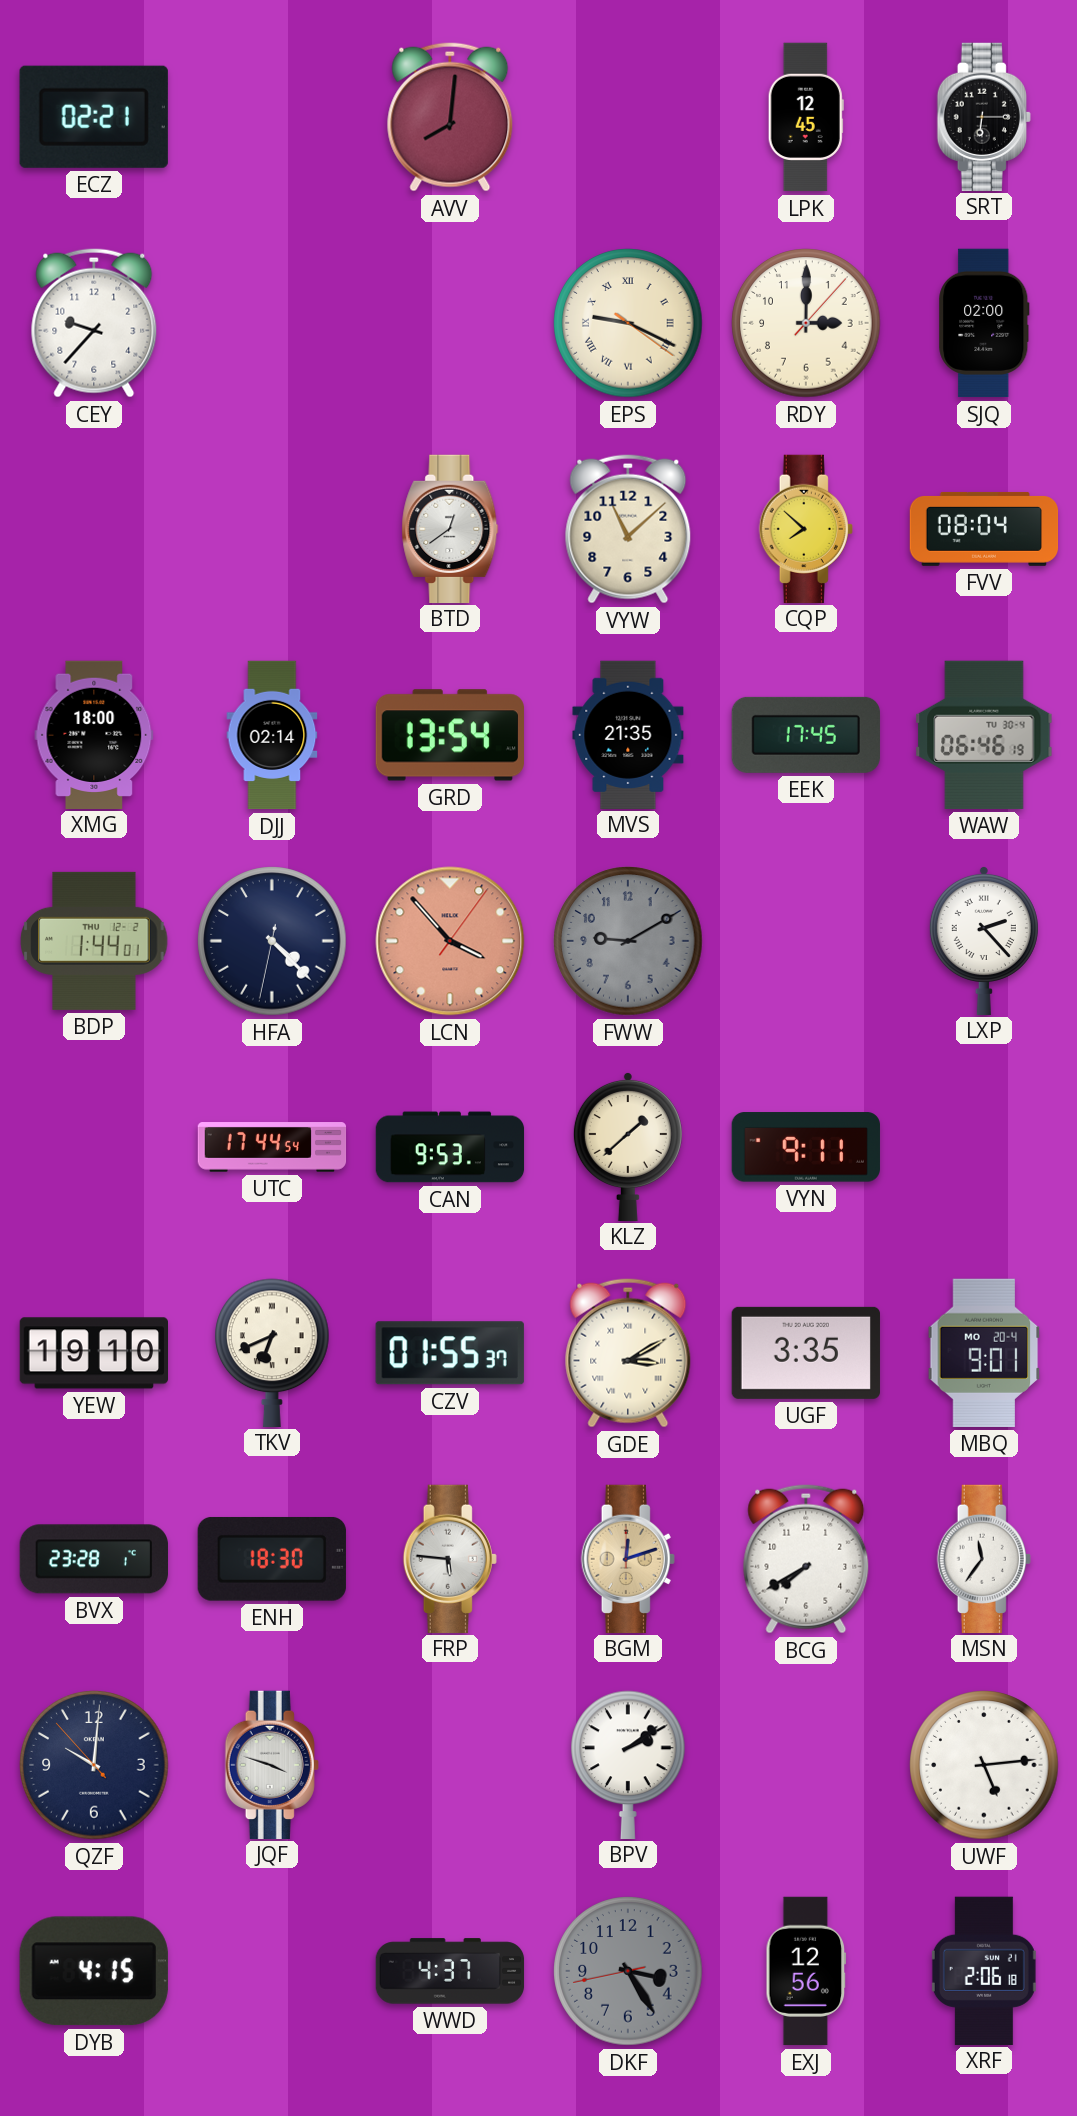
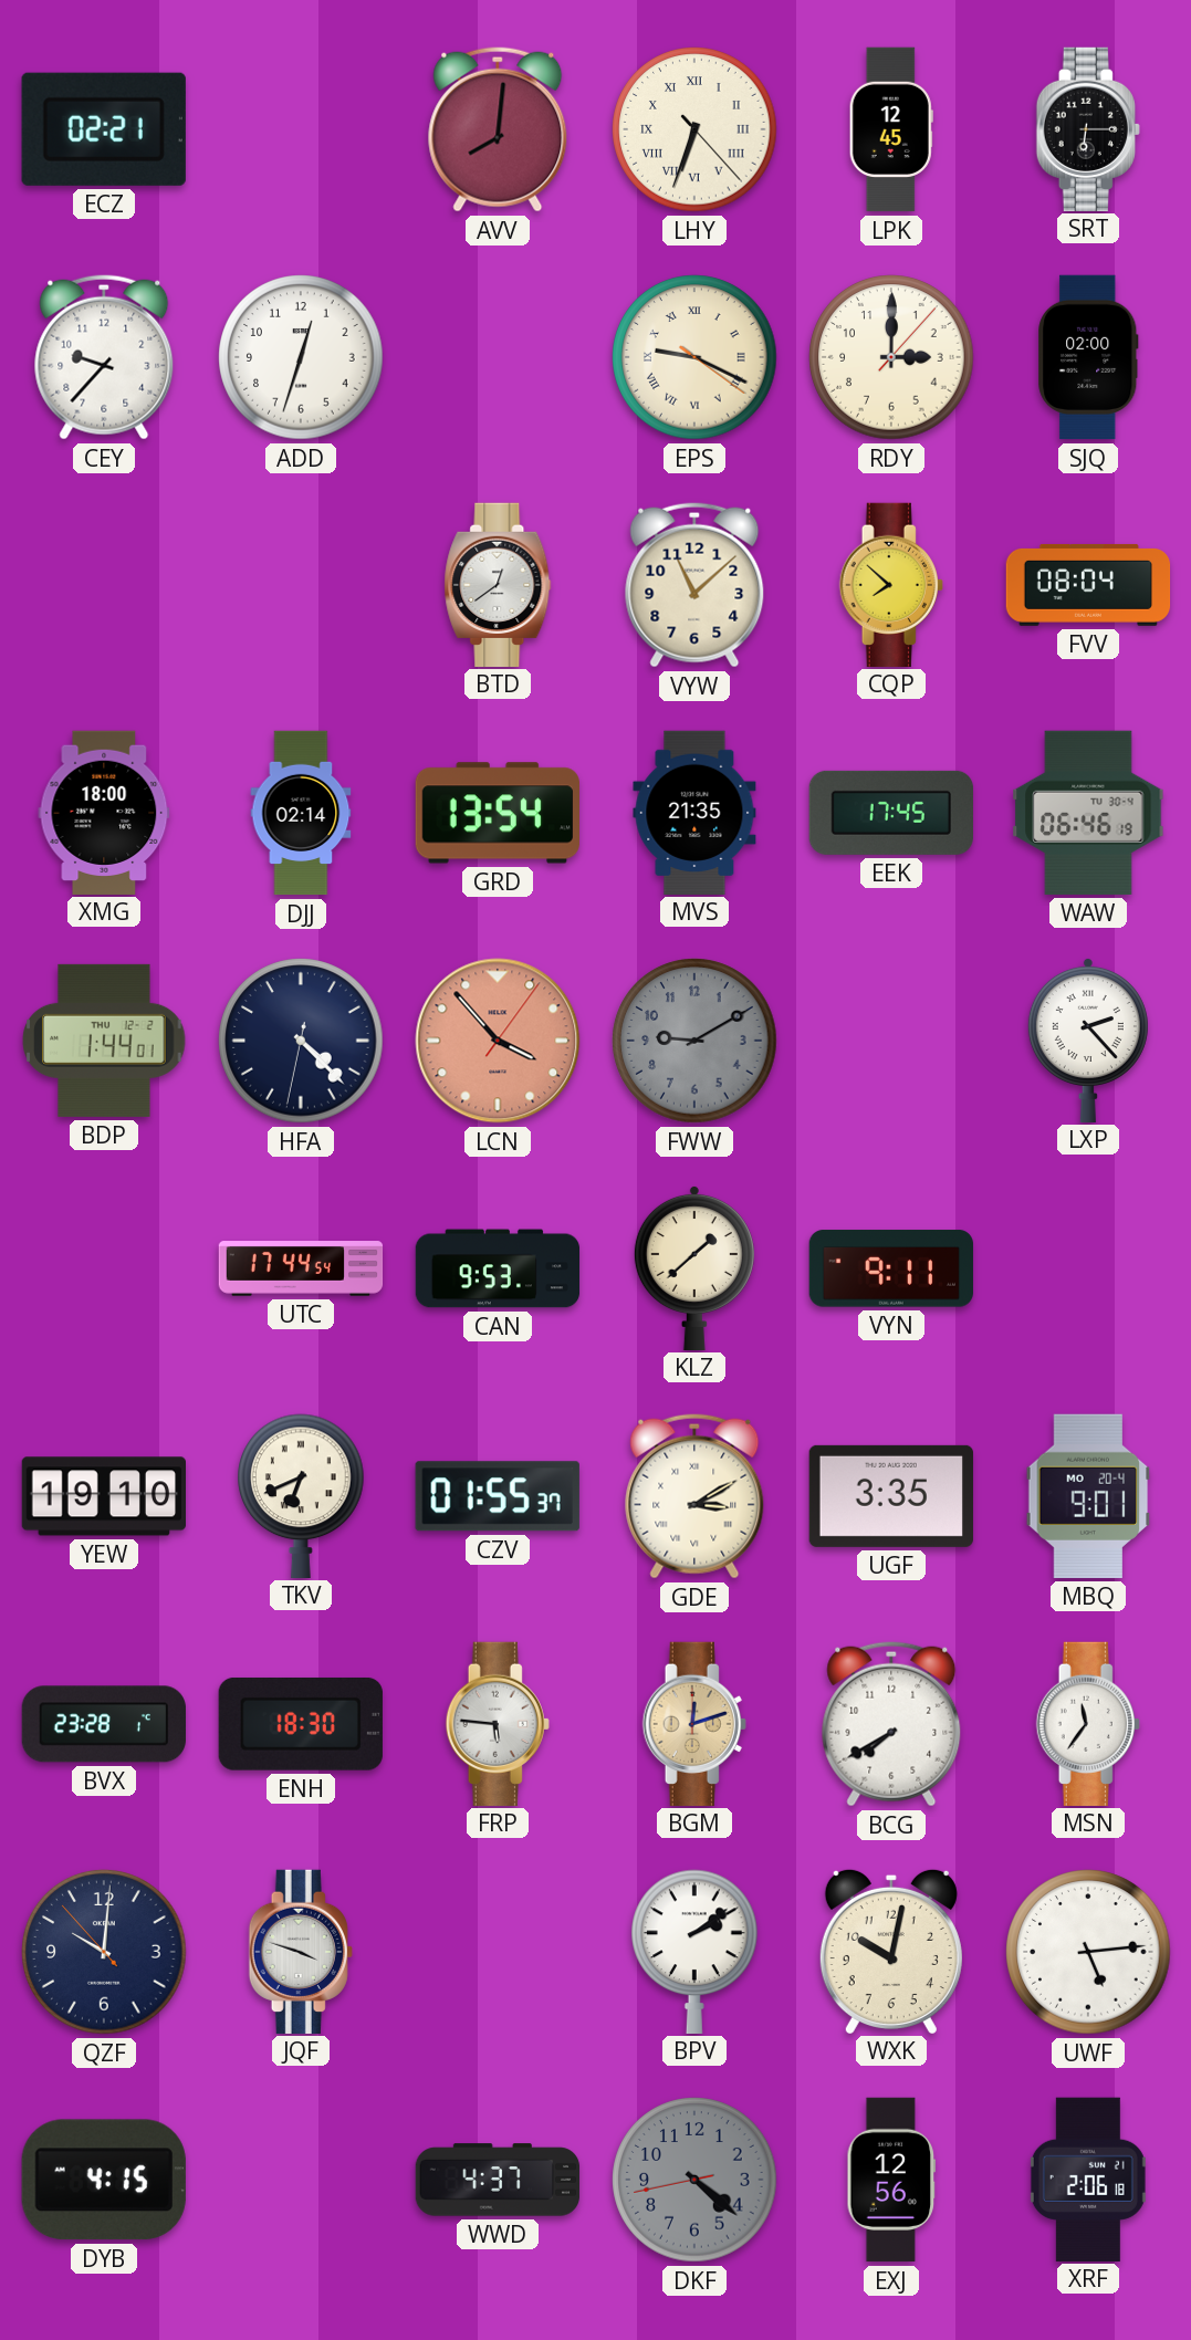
LHY: none -> 6:33 (694, 129)
ADD: none -> 12:33 (301, 357)
WXK: none -> 10:02 (891, 1951)
DKF: 3:24 -> 4:21 (694, 2180)
